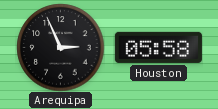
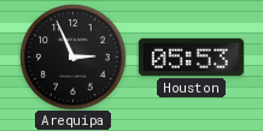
Houston: 05:58 -> 05:53 (191, 56)
